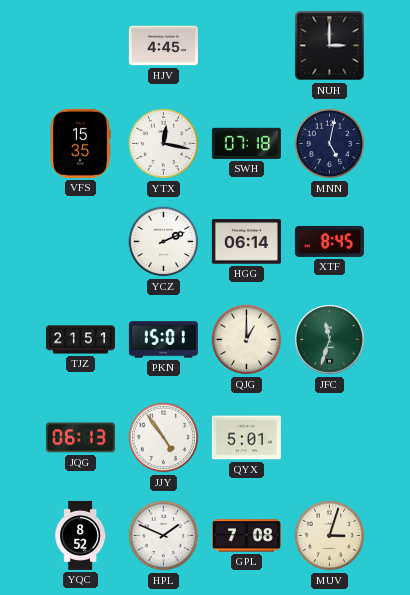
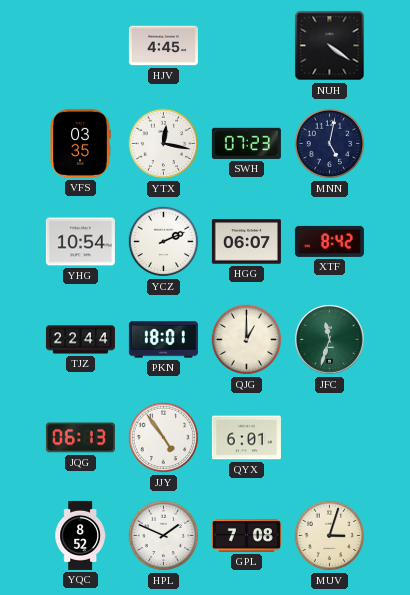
NUH: 3:00 -> 4:21 (330, 46)
VFS: 15:35 -> 03:35 (80, 143)
SWH: 07:18 -> 07:23 (246, 143)
YHG: none -> 10:54 (80, 242)
HGG: 06:14 -> 06:07 (246, 242)
XTF: 8:45 -> 8:42 (329, 241)
TJZ: 21:51 -> 22:44 (80, 340)
PKN: 15:01 -> 18:01 (163, 340)
QYX: 5:01 -> 6:01 (246, 438)
